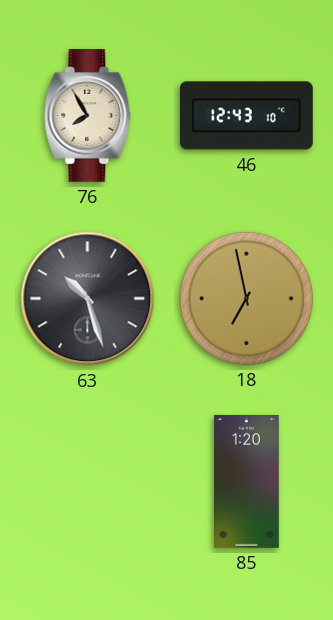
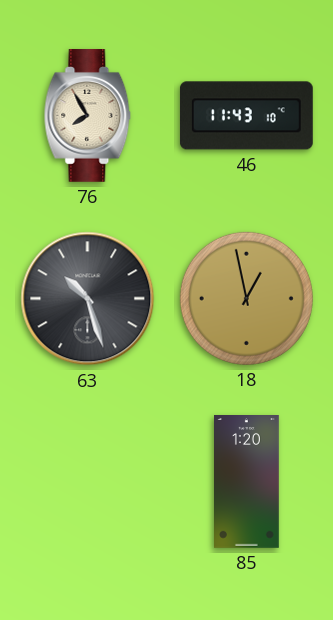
46: 12:43 -> 11:43 (246, 116)
18: 6:58 -> 12:58 (246, 298)
